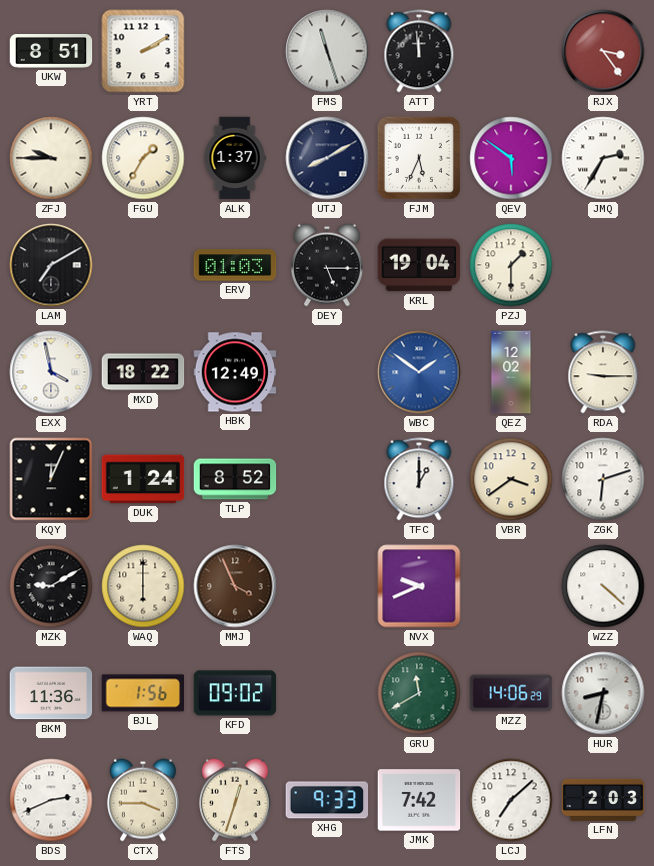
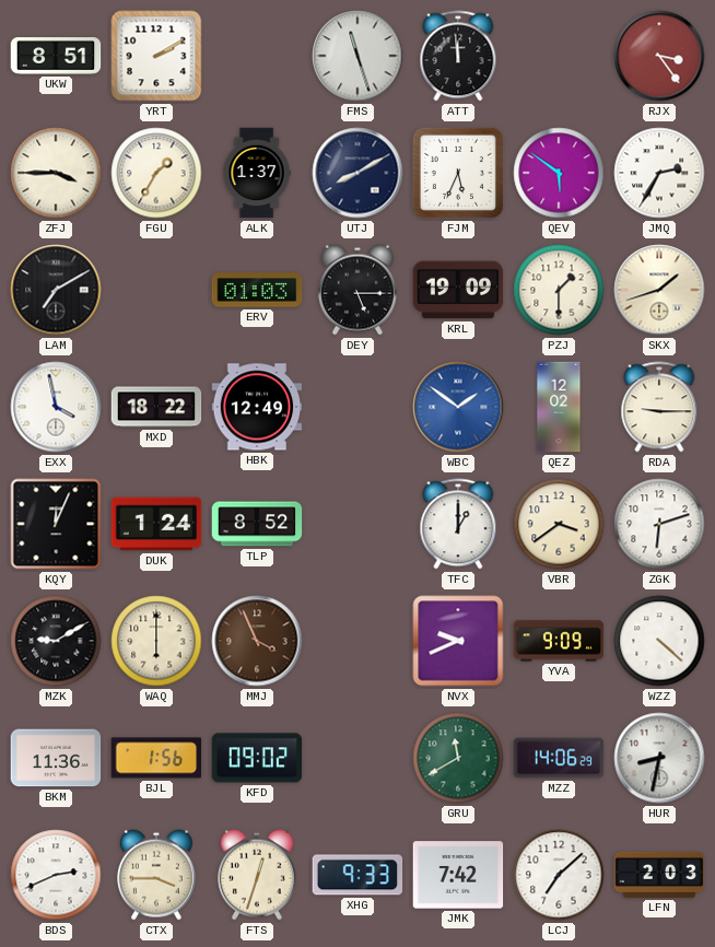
ZFJ: 9:45 -> 3:45 (56, 173)
KRL: 19:04 -> 19:09 (458, 290)
SKX: none -> 1:42 (659, 290)
YVA: none -> 9:09 (559, 641)
